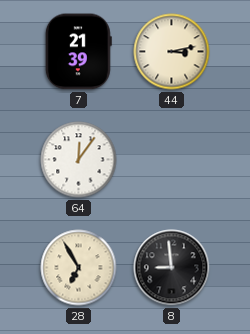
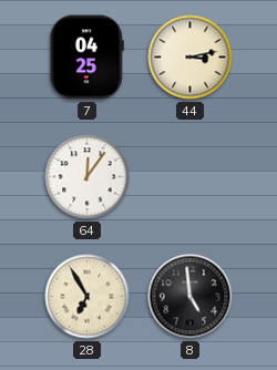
7: 21:39 -> 04:25 (86, 58)
8: 8:59 -> 4:59 (191, 297)
